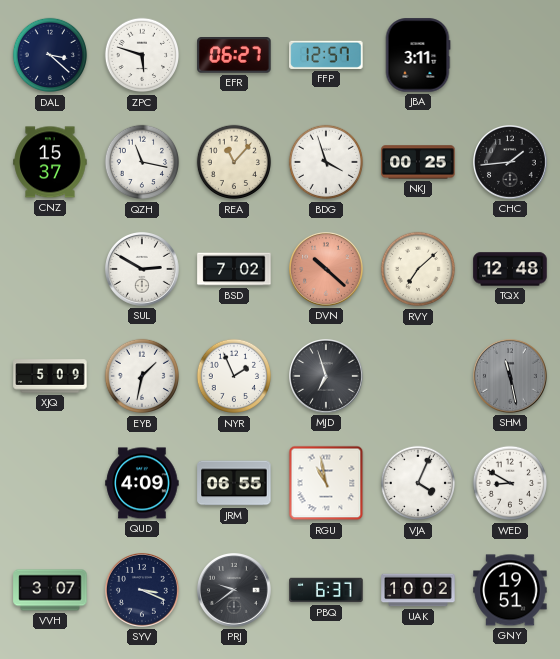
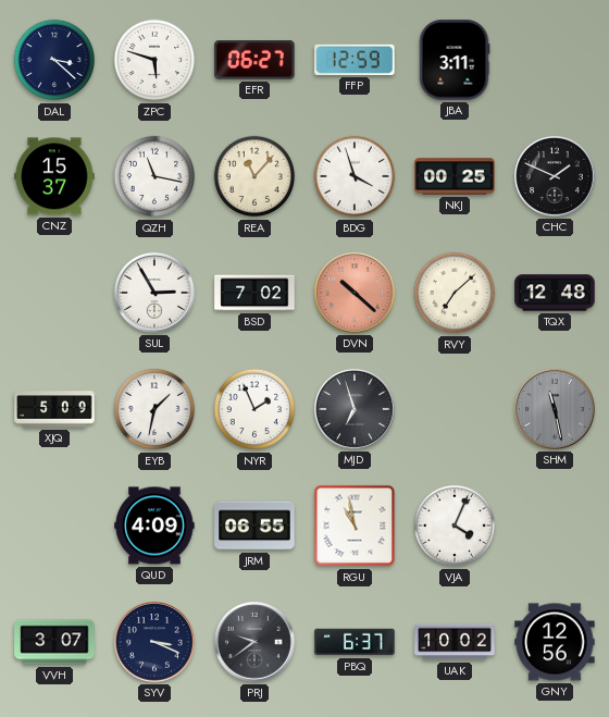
FFP: 12:57 -> 12:59 (355, 60)
CHC: 1:44 -> 1:49 (556, 177)
SUL: 2:50 -> 2:55 (156, 294)
WED: 8:50 -> none (510, 483)
GNY: 19:51 -> 12:56 (555, 642)
